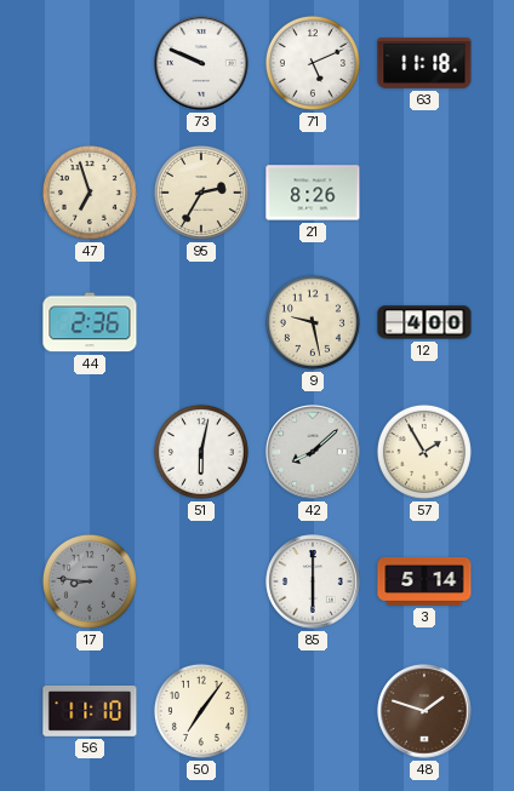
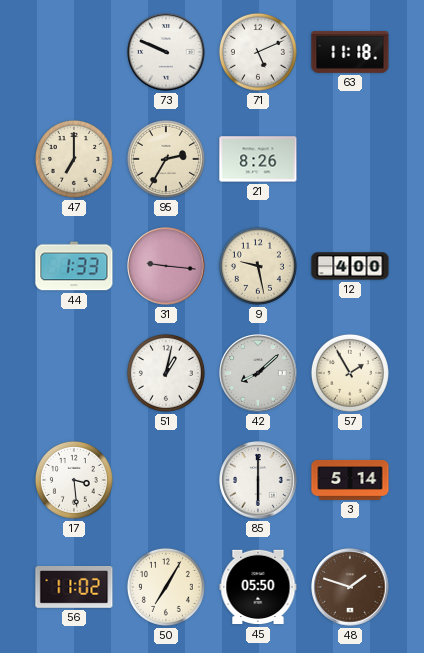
47: 6:57 -> 7:00 (74, 159)
44: 2:36 -> 1:33 (74, 266)
31: none -> 9:16 (166, 266)
51: 6:02 -> 1:02 (166, 373)
17: 8:46 -> 3:29 (74, 480)
17 dial: grey -> white (74, 480)
56: 11:10 -> 11:02 (74, 587)
50: 7:06 -> 7:05 (166, 587)
45: none -> 05:50 (258, 587)
